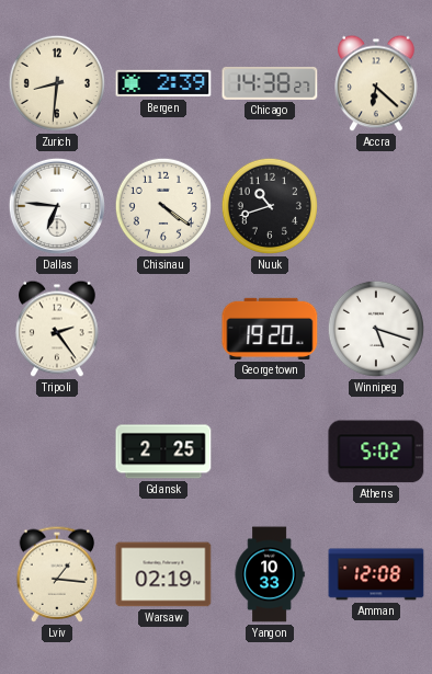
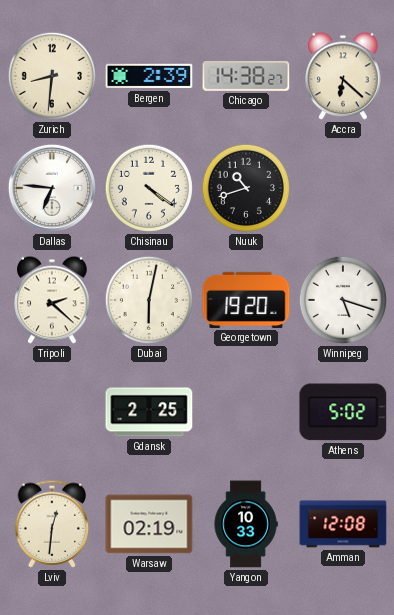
Tripoli: 2:24 -> 2:22 (52, 300)
Dubai: none -> 6:02 (149, 300)
Lviv: 1:16 -> 12:31 (52, 524)
